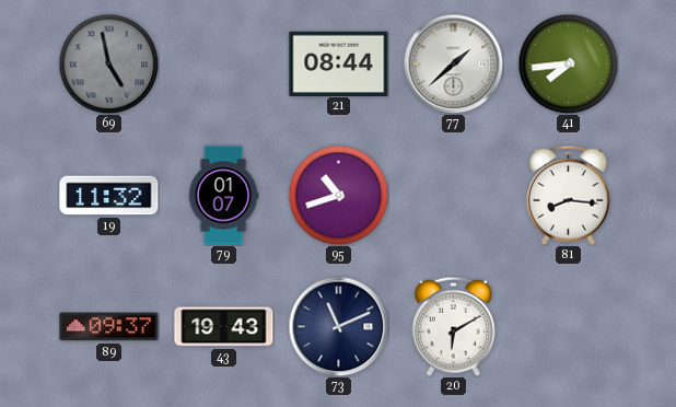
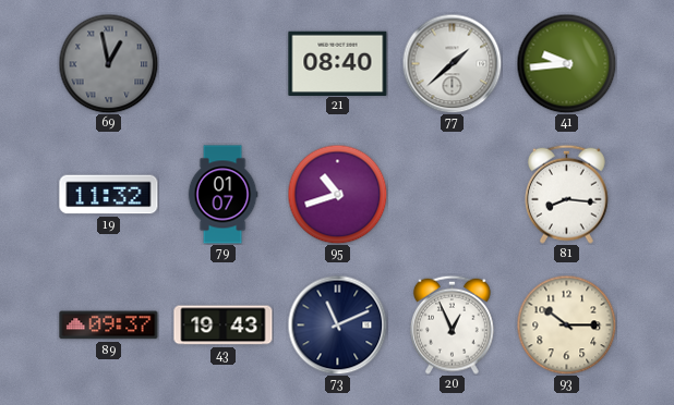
69: 4:58 -> 12:58 (108, 63)
21: 08:44 -> 08:40 (338, 63)
41: 7:44 -> 9:44 (566, 63)
20: 6:10 -> 12:56 (453, 324)
93: none -> 10:15 (566, 324)
